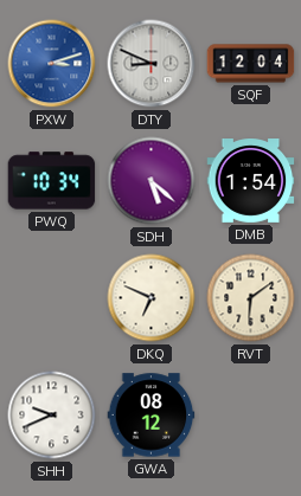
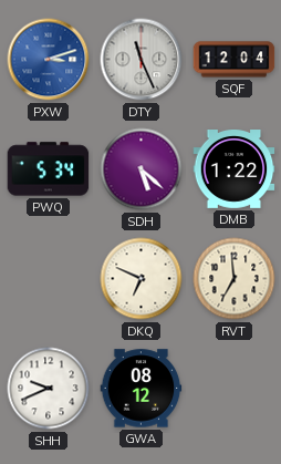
DTY: 8:49 -> 11:26 (142, 60)
PWQ: 10:34 -> 5:34 (49, 169)
DMB: 1:54 -> 1:22 (235, 169)
RVT: 6:09 -> 6:59 (235, 279)
